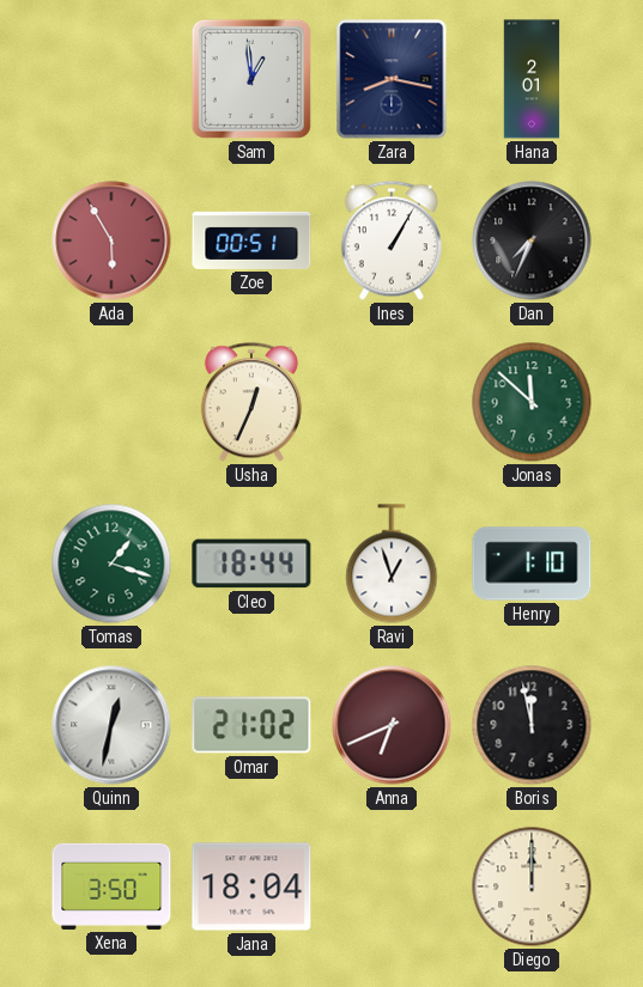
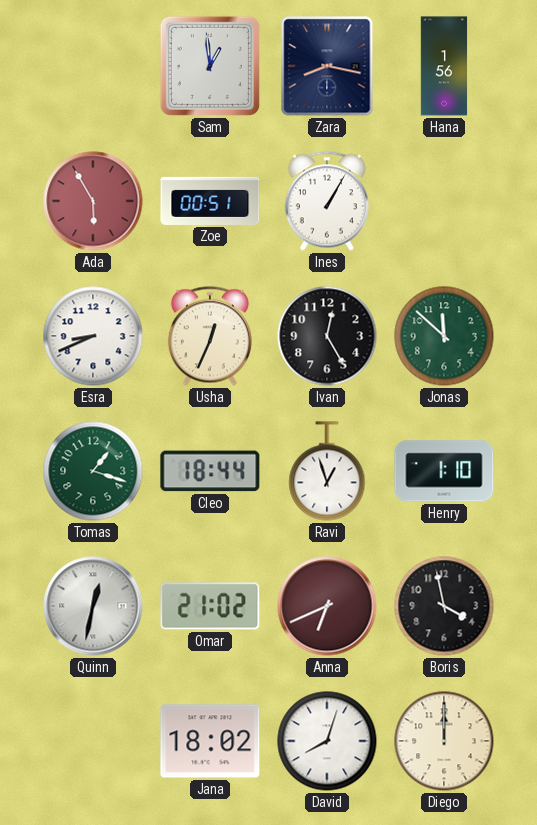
Hana: 2:01 -> 1:56 (444, 66)
Dan: 7:34 -> none (532, 240)
Esra: none -> 8:41 (93, 336)
Ivan: none -> 12:25 (327, 336)
Boris: 11:58 -> 3:58 (444, 606)
Xena: 3:50 -> none (111, 887)
Jana: 18:04 -> 18:02 (210, 741)
David: none -> 8:03 (327, 741)
